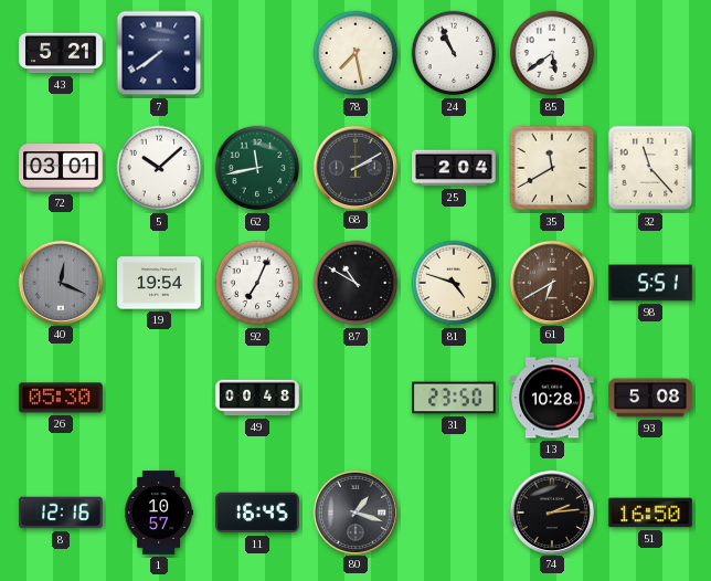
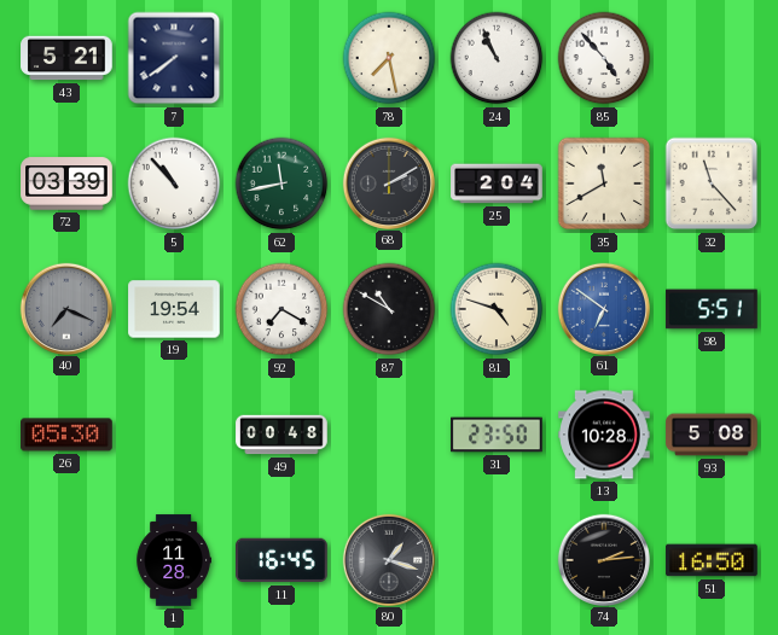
85: 5:39 -> 4:53 (604, 58)
72: 03:01 -> 03:39 (66, 183)
5: 10:08 -> 10:53 (174, 183)
40: 12:19 -> 7:19 (65, 308)
92: 7:04 -> 7:20 (281, 309)
61: 6:40 -> 6:51 (603, 308)
61 dial: brown -> blue (603, 308)
8: 12:16 -> none (61, 513)
1: 10:57 -> 11:28 (173, 560)
